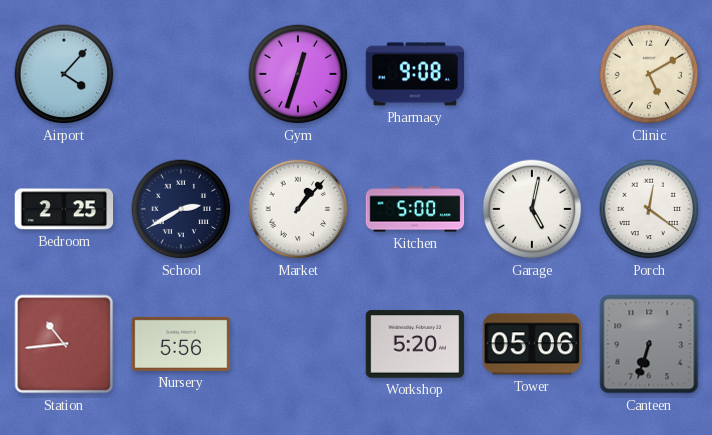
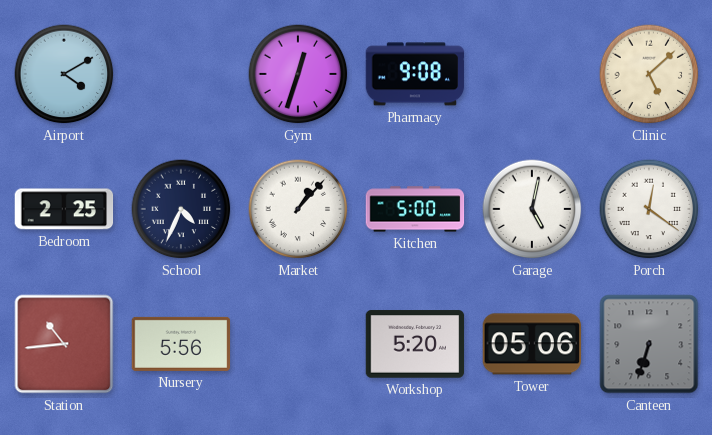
Airport: 4:07 -> 4:10 (64, 74)
Clinic: 5:10 -> 5:08 (649, 74)
School: 2:40 -> 4:34 (181, 209)
